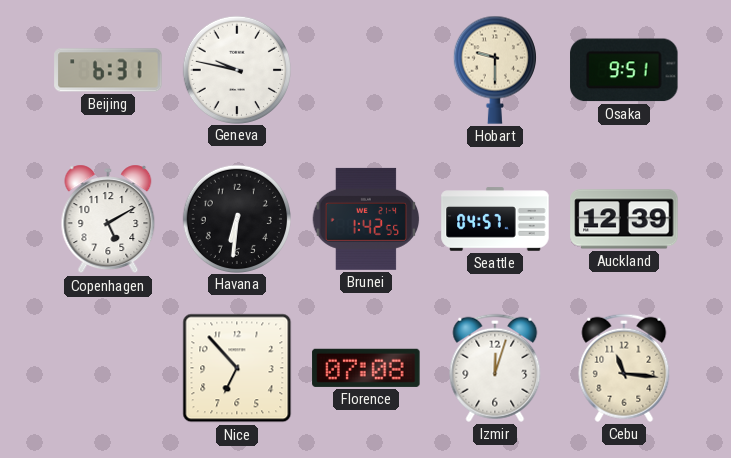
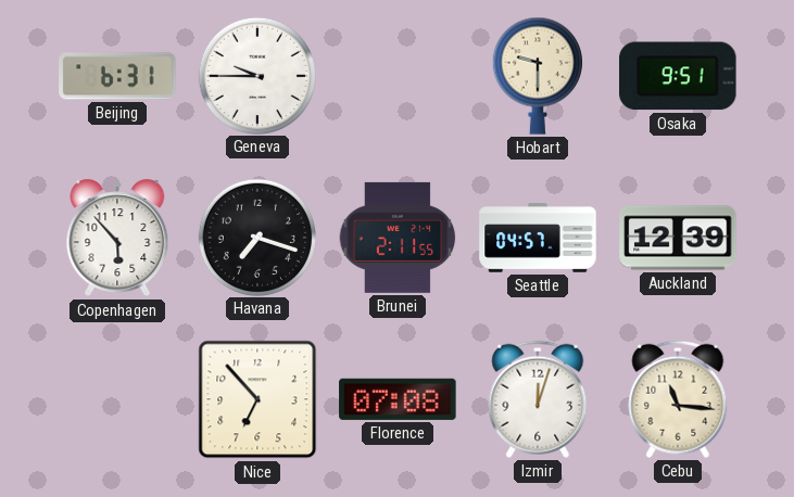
Geneva: 9:47 -> 9:45 (256, 75)
Copenhagen: 5:10 -> 5:53 (117, 238)
Havana: 6:31 -> 7:18 (256, 237)
Brunei: 1:42 -> 2:11 (398, 238)
